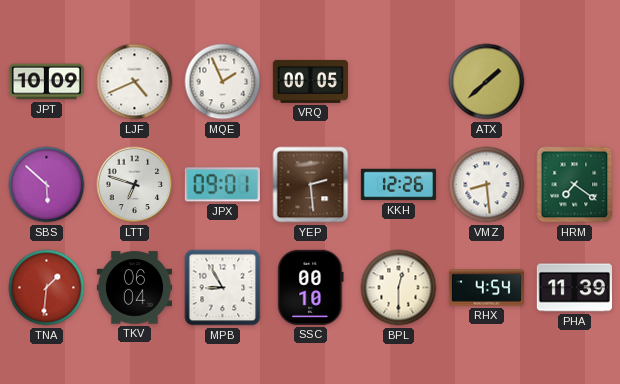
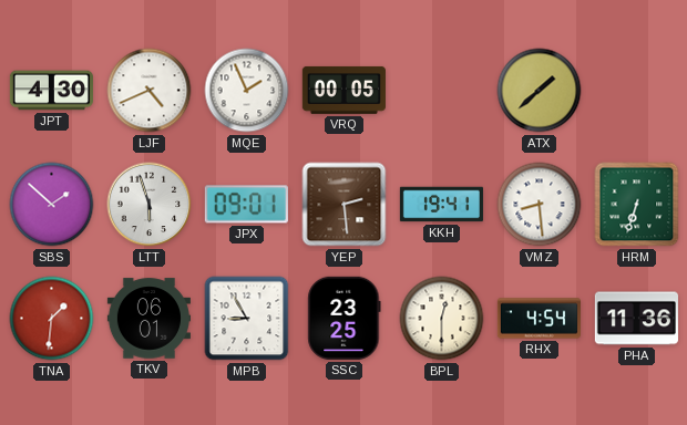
JPT: 10:09 -> 4:30 (51, 91)
SBS: 5:52 -> 1:52 (52, 205)
LTT: 6:48 -> 5:57 (150, 205)
KKH: 12:26 -> 19:41 (441, 205)
HRM: 7:21 -> 6:33 (637, 205)
TKV: 06:04 -> 06:01 (148, 319)
SSC: 00:10 -> 23:25 (345, 318)
PHA: 11:39 -> 11:36 (636, 319)
